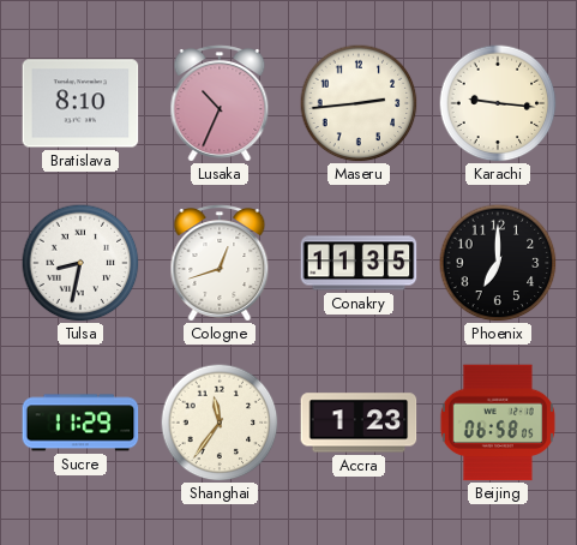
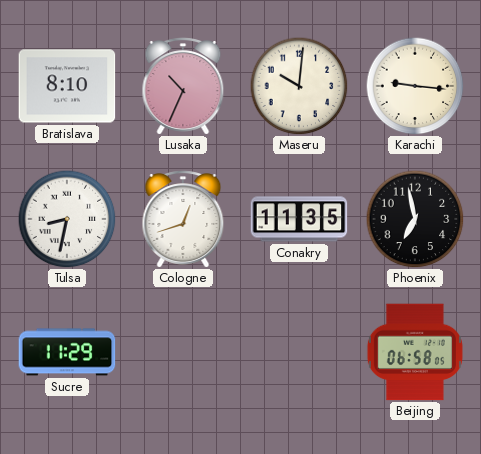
Maseru: 2:44 -> 10:01 (299, 86)
Phoenix: 7:00 -> 6:58 (415, 219)
Shanghai: 11:36 -> none (220, 423)
Accra: 1:23 -> none (359, 423)
